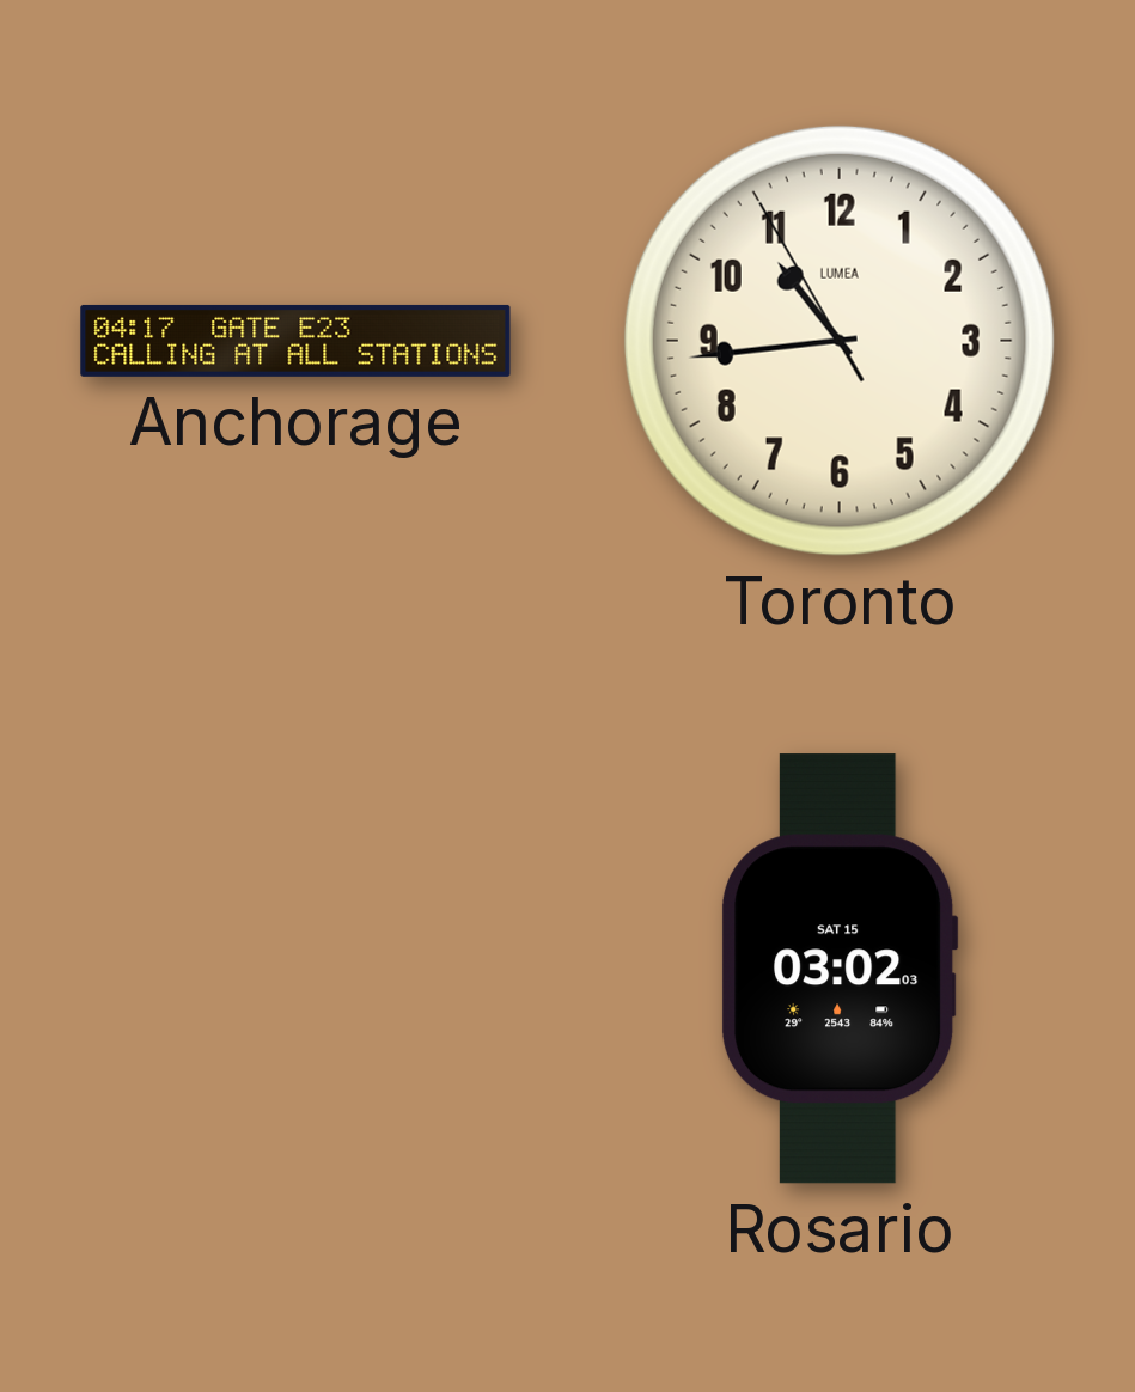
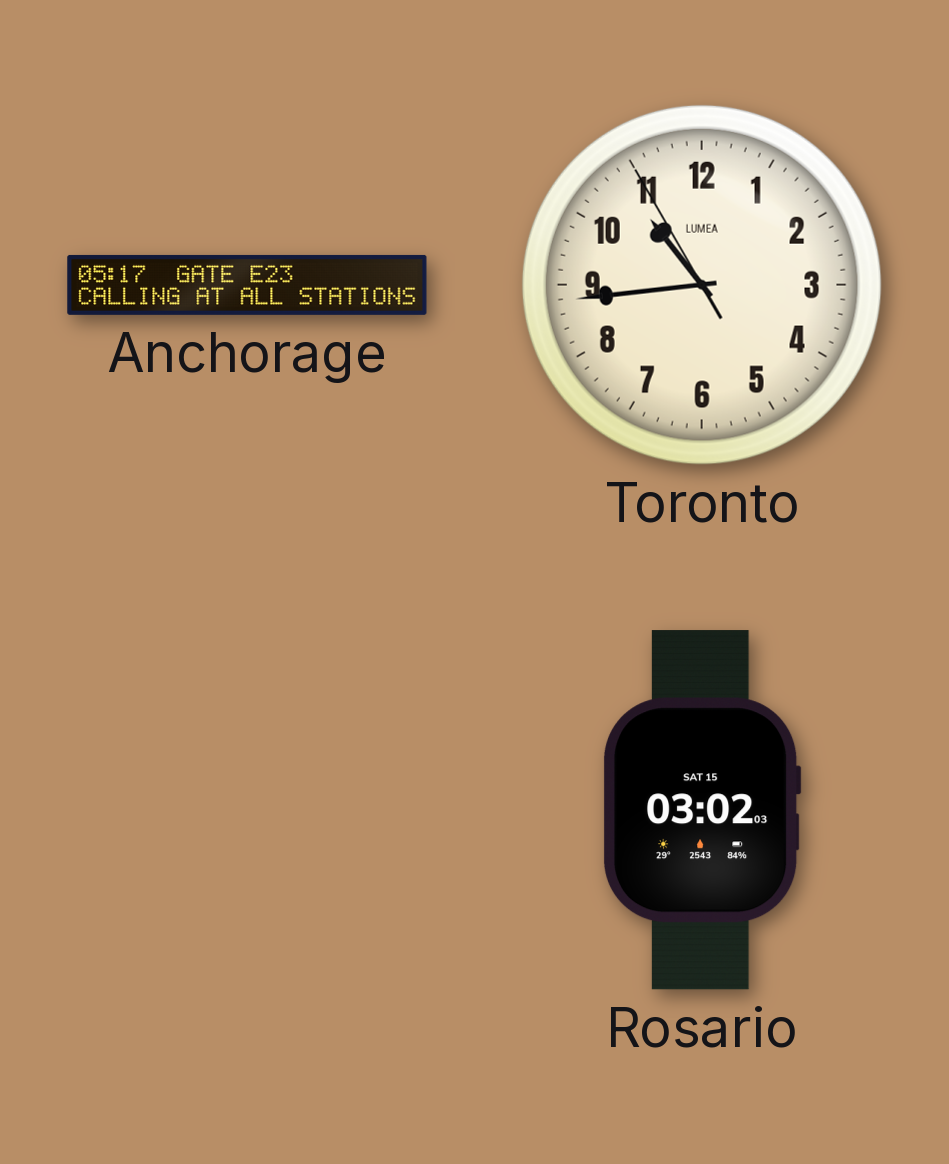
Anchorage: 04:17 -> 05:17 (247, 285)
